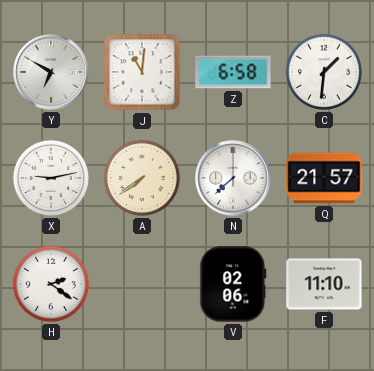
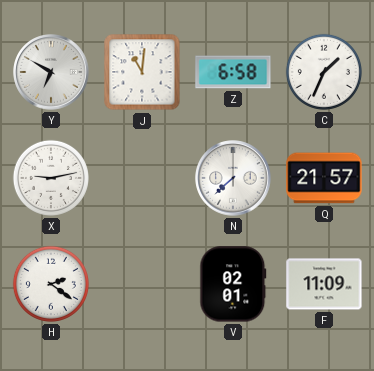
C: 1:31 -> 1:34 (324, 72)
A: 7:39 -> none (142, 178)
V: 02:06 -> 02:01 (233, 284)
F: 11:10 -> 11:09 (324, 284)
